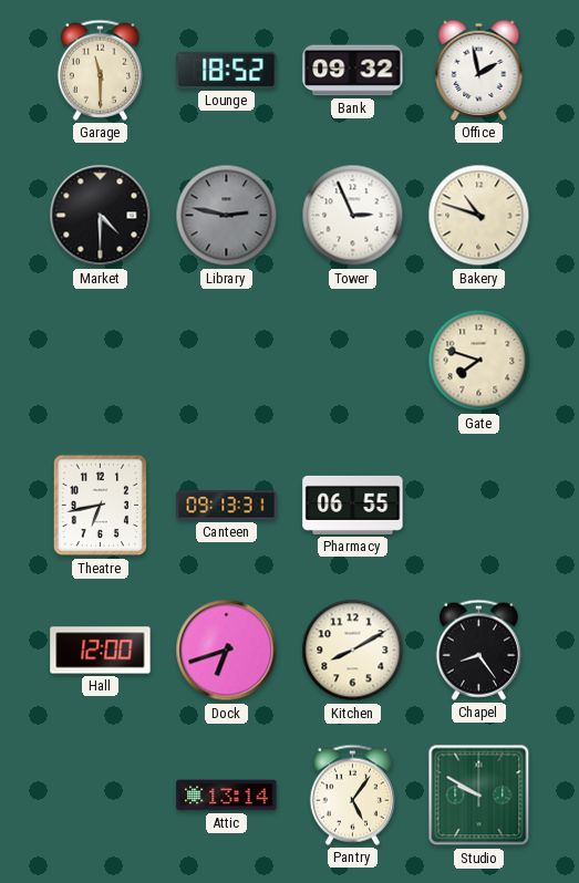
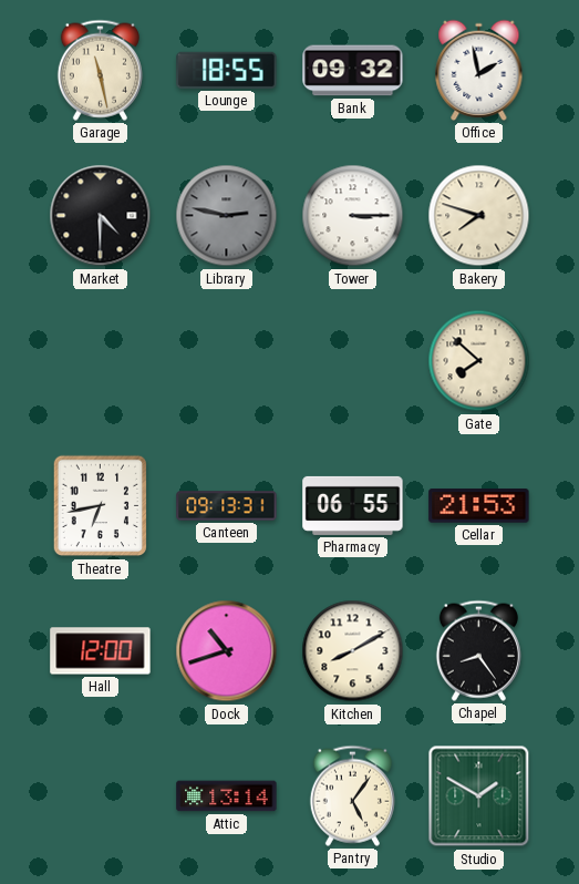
Garage: 11:30 -> 11:28 (100, 70)
Lounge: 18:52 -> 18:55 (227, 70)
Tower: 2:56 -> 3:15 (353, 216)
Bakery: 10:48 -> 7:48 (479, 216)
Gate: 7:48 -> 7:52 (479, 361)
Cellar: none -> 21:53 (479, 506)
Dock: 6:42 -> 10:42 (227, 651)
Studio: 9:50 -> 1:50 (479, 796)
